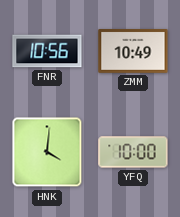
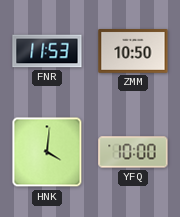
FNR: 10:56 -> 11:53 (47, 51)
ZMM: 10:49 -> 10:50 (133, 51)
